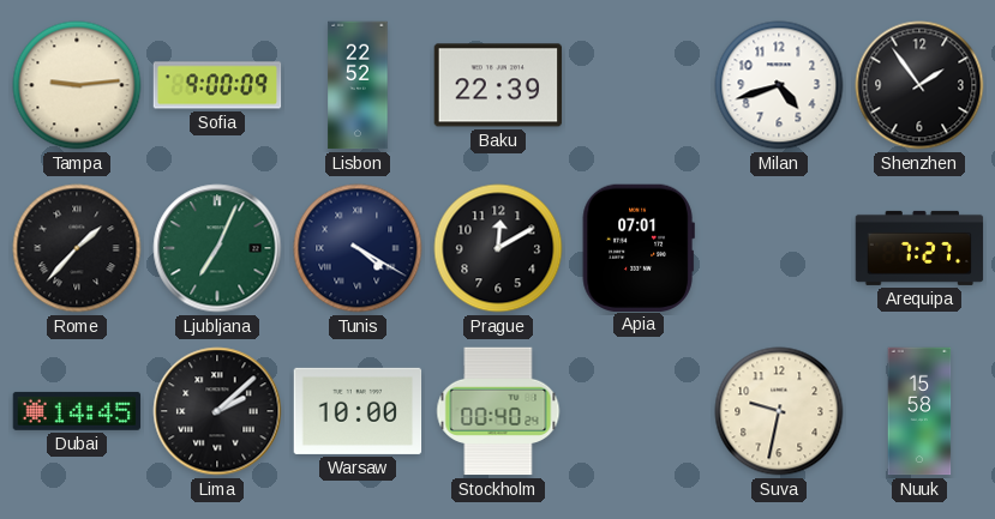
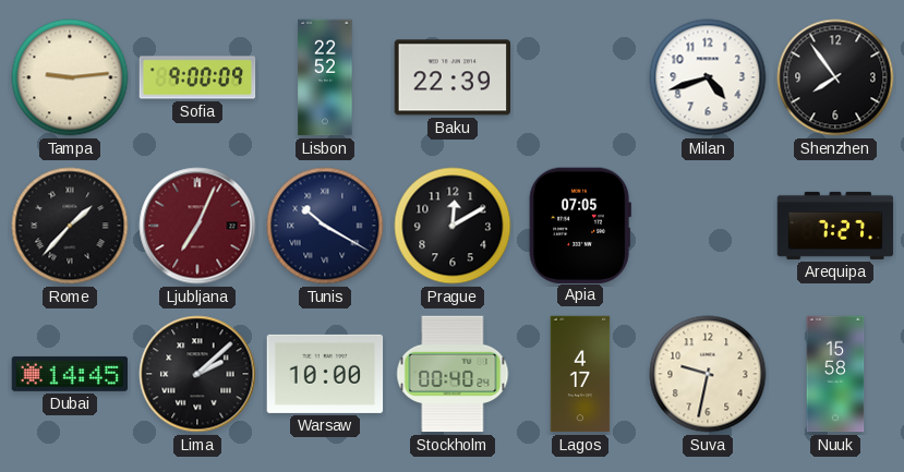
Shenzhen: 1:54 -> 7:54 (835, 77)
Ljubljana dial: green -> burgundy (197, 226)
Tunis: 4:20 -> 10:20 (325, 226)
Apia: 07:01 -> 07:05 (580, 225)
Lagos: none -> 4:17 (580, 374)
